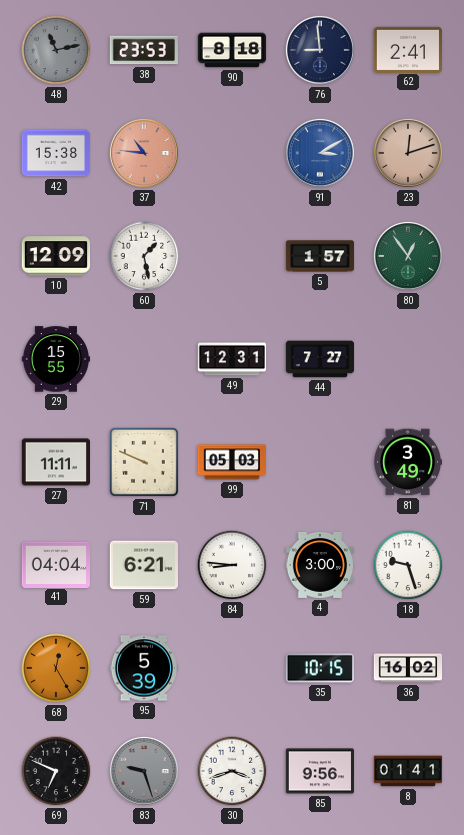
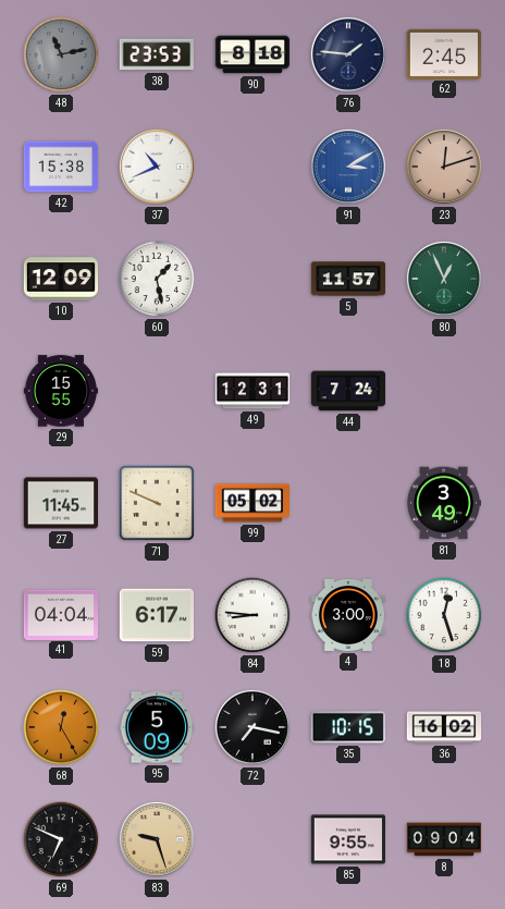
76: 8:59 -> 1:46 (348, 54)
62: 2:41 -> 2:45 (443, 53)
37: 10:46 -> 10:41 (157, 167)
37 dial: salmon -> white (157, 167)
5: 1:57 -> 11:57 (348, 279)
80: 12:54 -> 12:56 (444, 279)
44: 7:27 -> 7:24 (348, 391)
27: 11:11 -> 11:45 (60, 503)
99: 05:03 -> 05:02 (251, 503)
59: 6:21 -> 6:17 (156, 615)
18: 9:27 -> 12:27 (444, 615)
95: 5:39 -> 5:09 (156, 727)
72: none -> 7:17 (253, 727)
83 dial: grey -> champagne (157, 839)
30: 3:42 -> none (232, 771)
85: 9:56 -> 9:55 (347, 839)
8: 01:41 -> 09:04 (444, 839)
